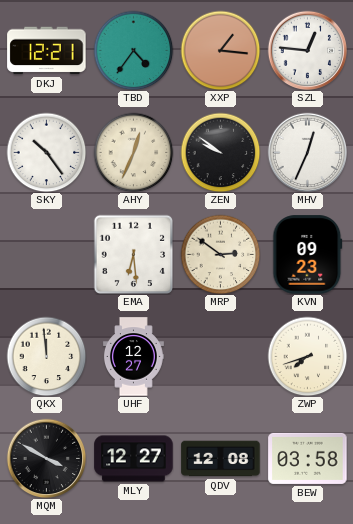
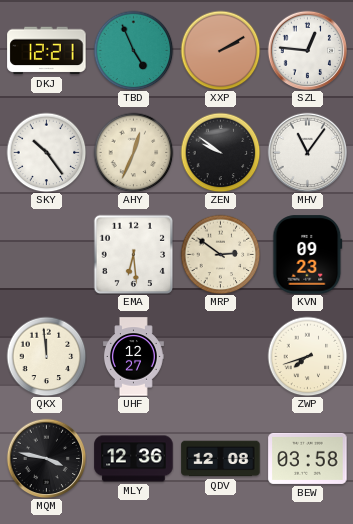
TBD: 4:36 -> 4:56 (133, 50)
XXP: 1:16 -> 2:10 (220, 50)
MHV: 12:34 -> 11:06 (307, 152)
MQM: 3:50 -> 3:47 (46, 458)
MLY: 12:27 -> 12:36 (134, 459)
